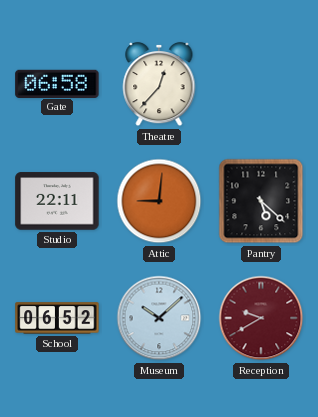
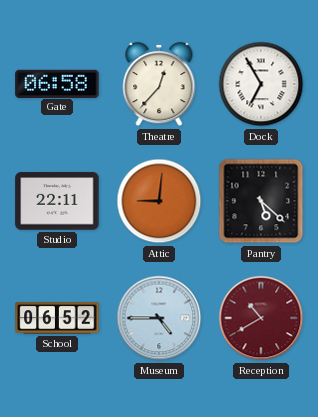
Dock: none -> 6:55 (261, 84)
Museum: 10:08 -> 4:45 (159, 318)
Reception: 9:40 -> 10:40 (261, 318)
